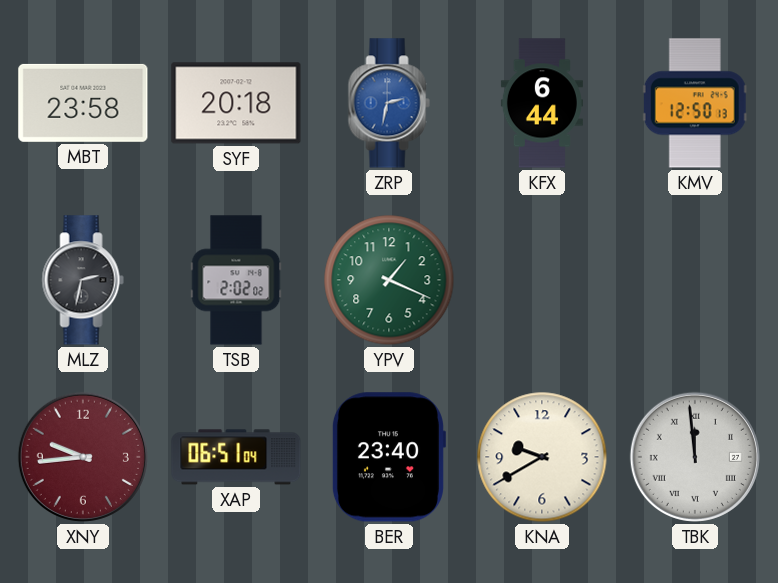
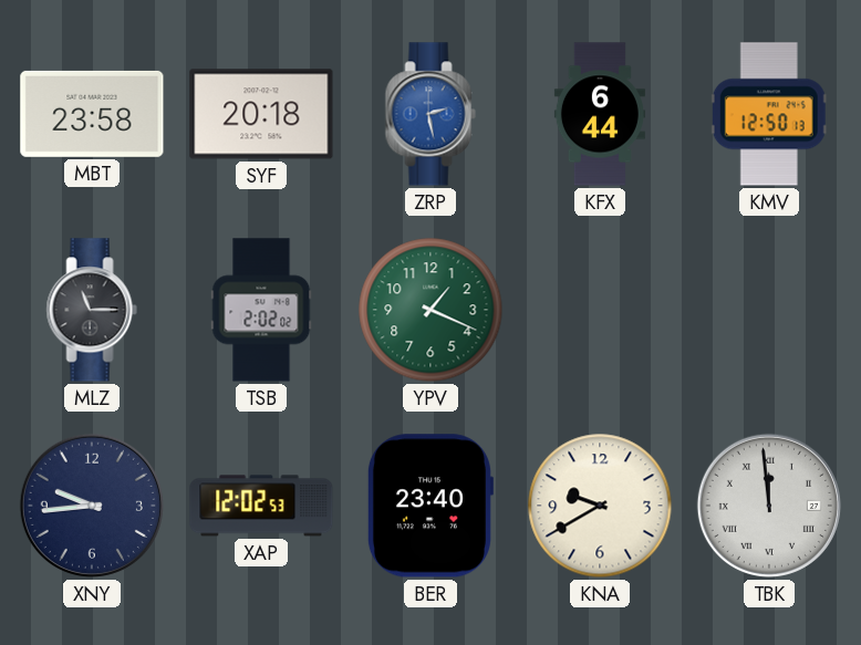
ZRP: 2:32 -> 2:28 (430, 114)
MLZ: 2:32 -> 11:15 (92, 310)
XNY dial: burgundy -> navy (92, 506)
XAP: 06:51 -> 12:02 (261, 506)
